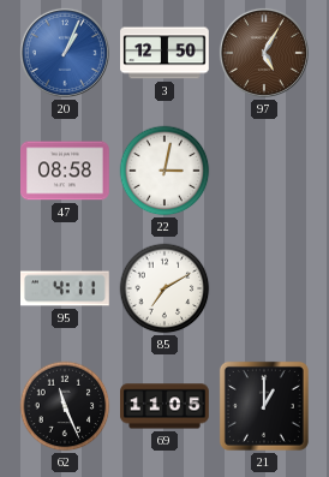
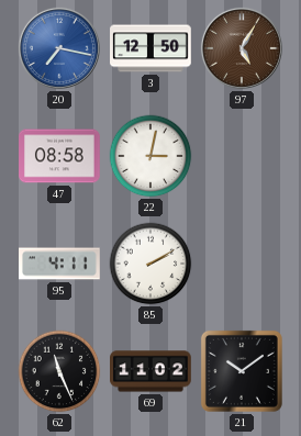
20: 1:04 -> 7:17 (59, 48)
85: 7:10 -> 2:10 (150, 264)
69: 11:05 -> 11:02 (150, 371)
21: 1:00 -> 10:09 (242, 371)
